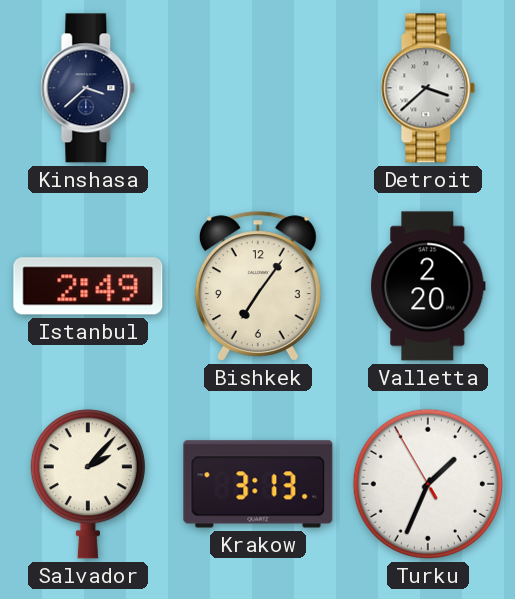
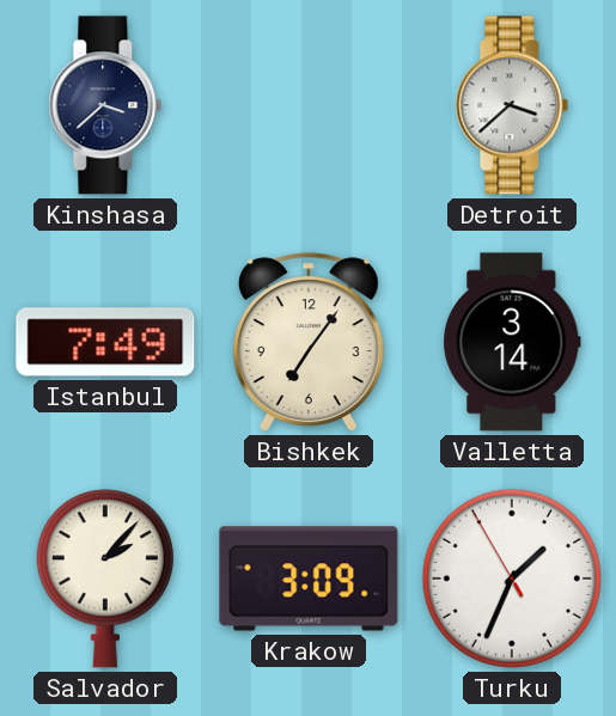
Istanbul: 2:49 -> 7:49 (105, 342)
Valletta: 2:20 -> 3:14 (512, 342)
Krakow: 3:13 -> 3:09 (309, 579)
